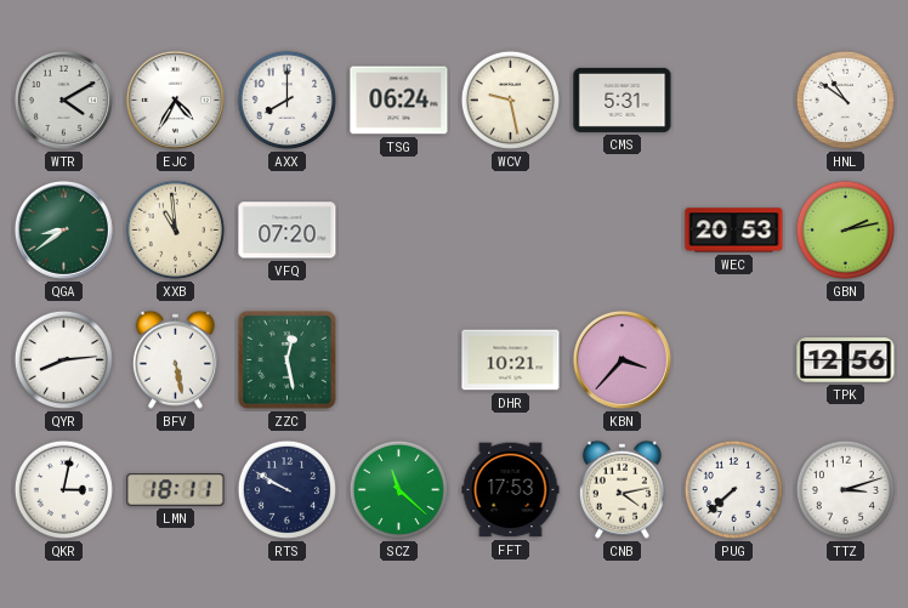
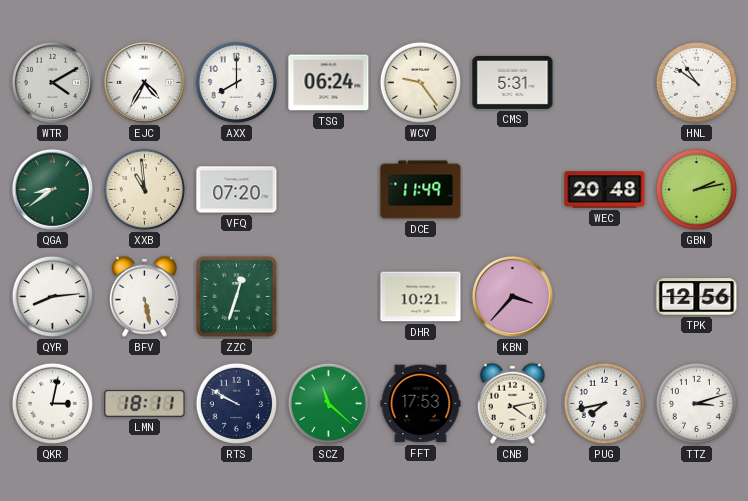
WCV: 9:28 -> 9:24 (420, 82)
DCE: none -> 11:49 (421, 190)
WEC: 20:53 -> 20:48 (605, 190)
ZZC: 12:28 -> 12:33 (236, 296)
PUG: 7:38 -> 7:43 (604, 403)
